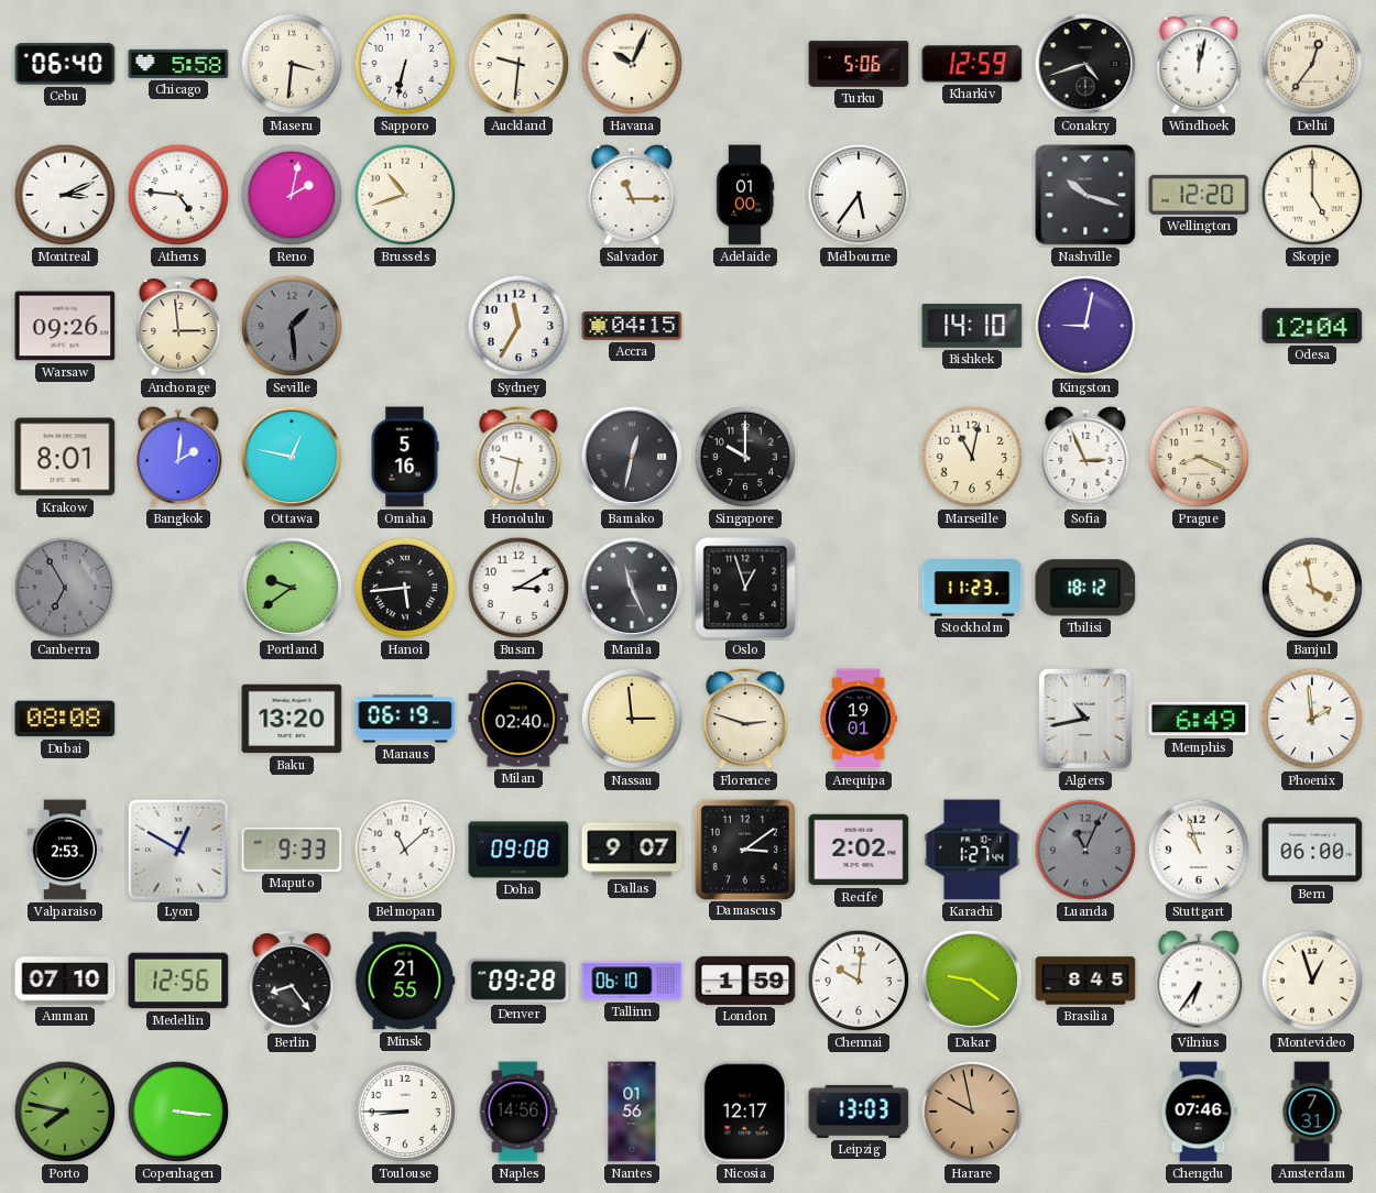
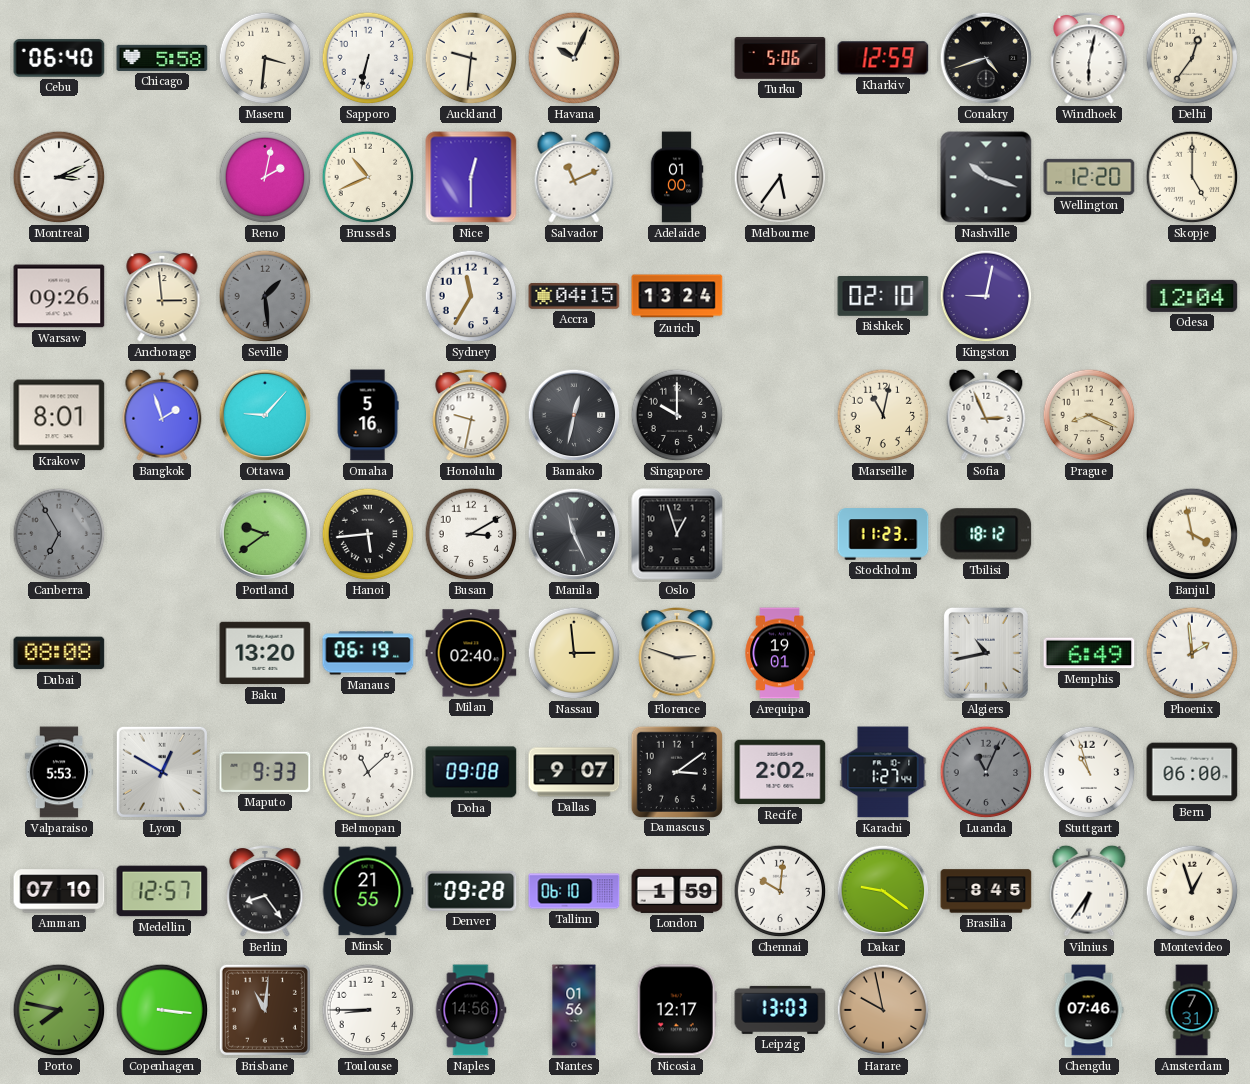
Windhoek: 12:02 -> 6:02 (1089, 58)
Athens: 4:46 -> none (178, 195)
Brussels: 10:42 -> 10:41 (368, 177)
Nice: none -> 12:30 (471, 177)
Salvador: 11:15 -> 11:11 (574, 177)
Zurich: none -> 13:24 (677, 296)
Bishkek: 14:10 -> 02:10 (883, 297)
Bangkok: 2:01 -> 1:57 (162, 415)
Ottawa: 12:47 -> 9:07 (265, 415)
Valparaiso: 2:53 -> 5:53 (59, 772)
Medellin: 12:56 -> 12:57 (162, 891)
Brisbane: none -> 11:01 (265, 1010)
